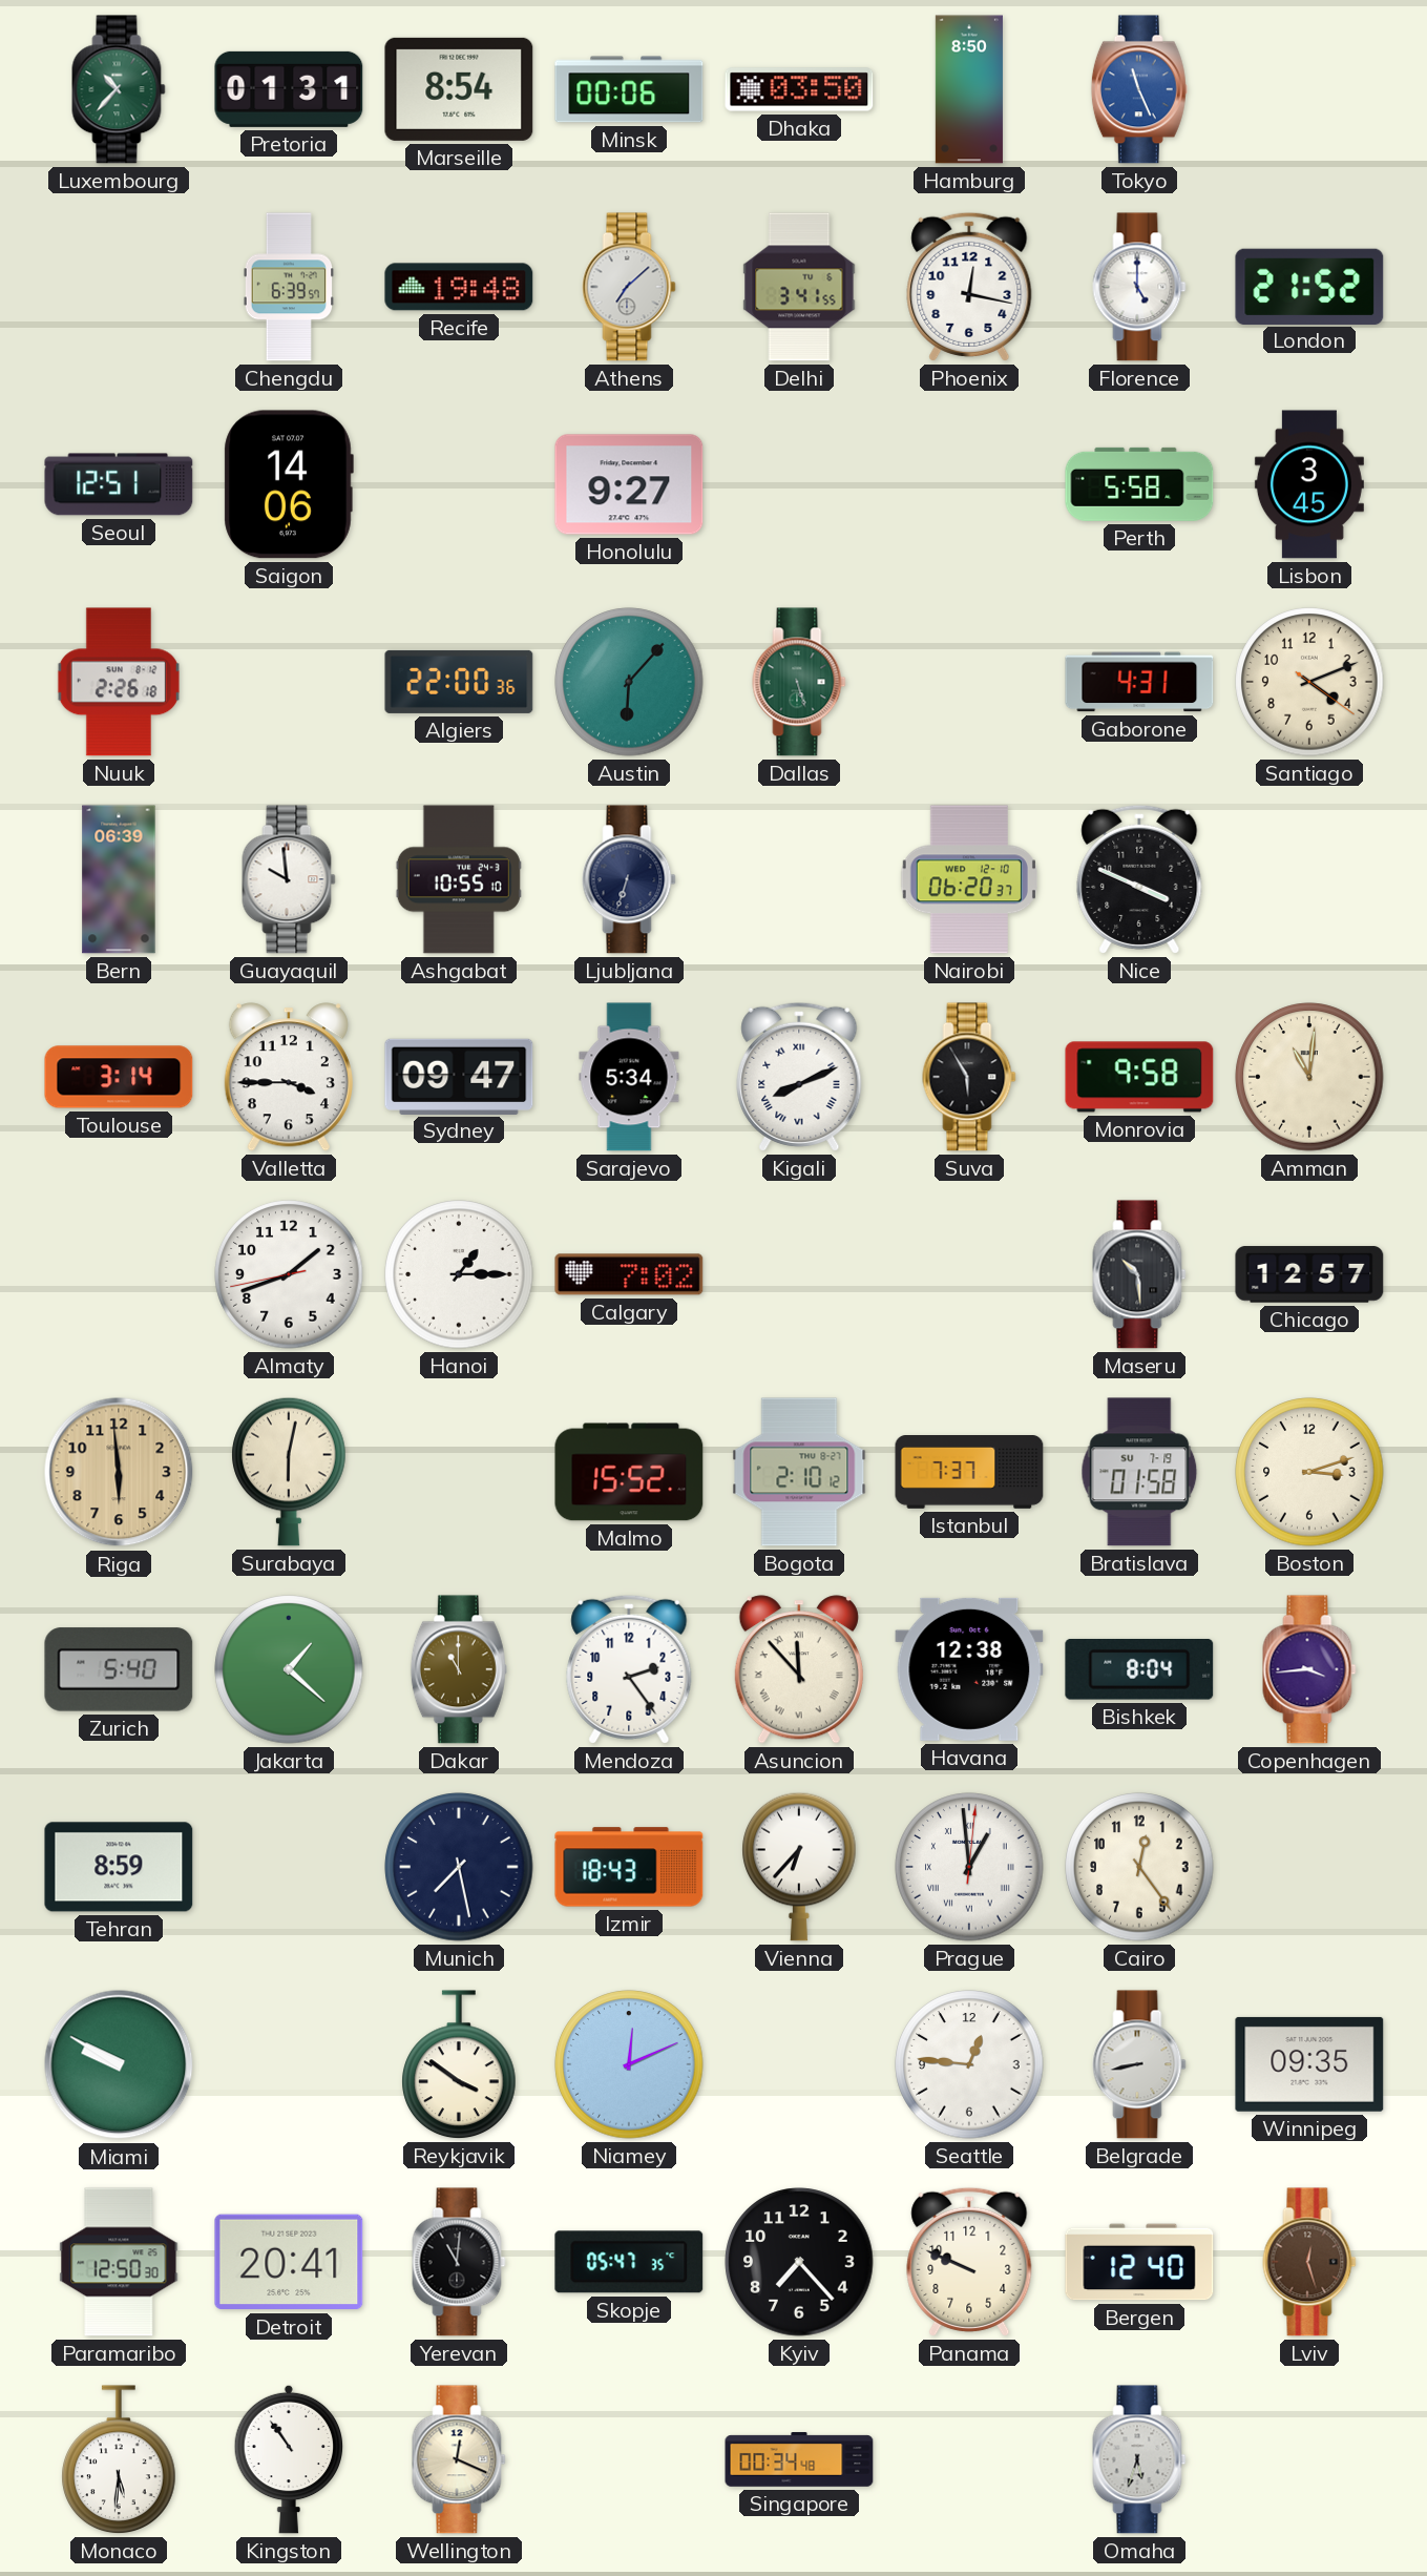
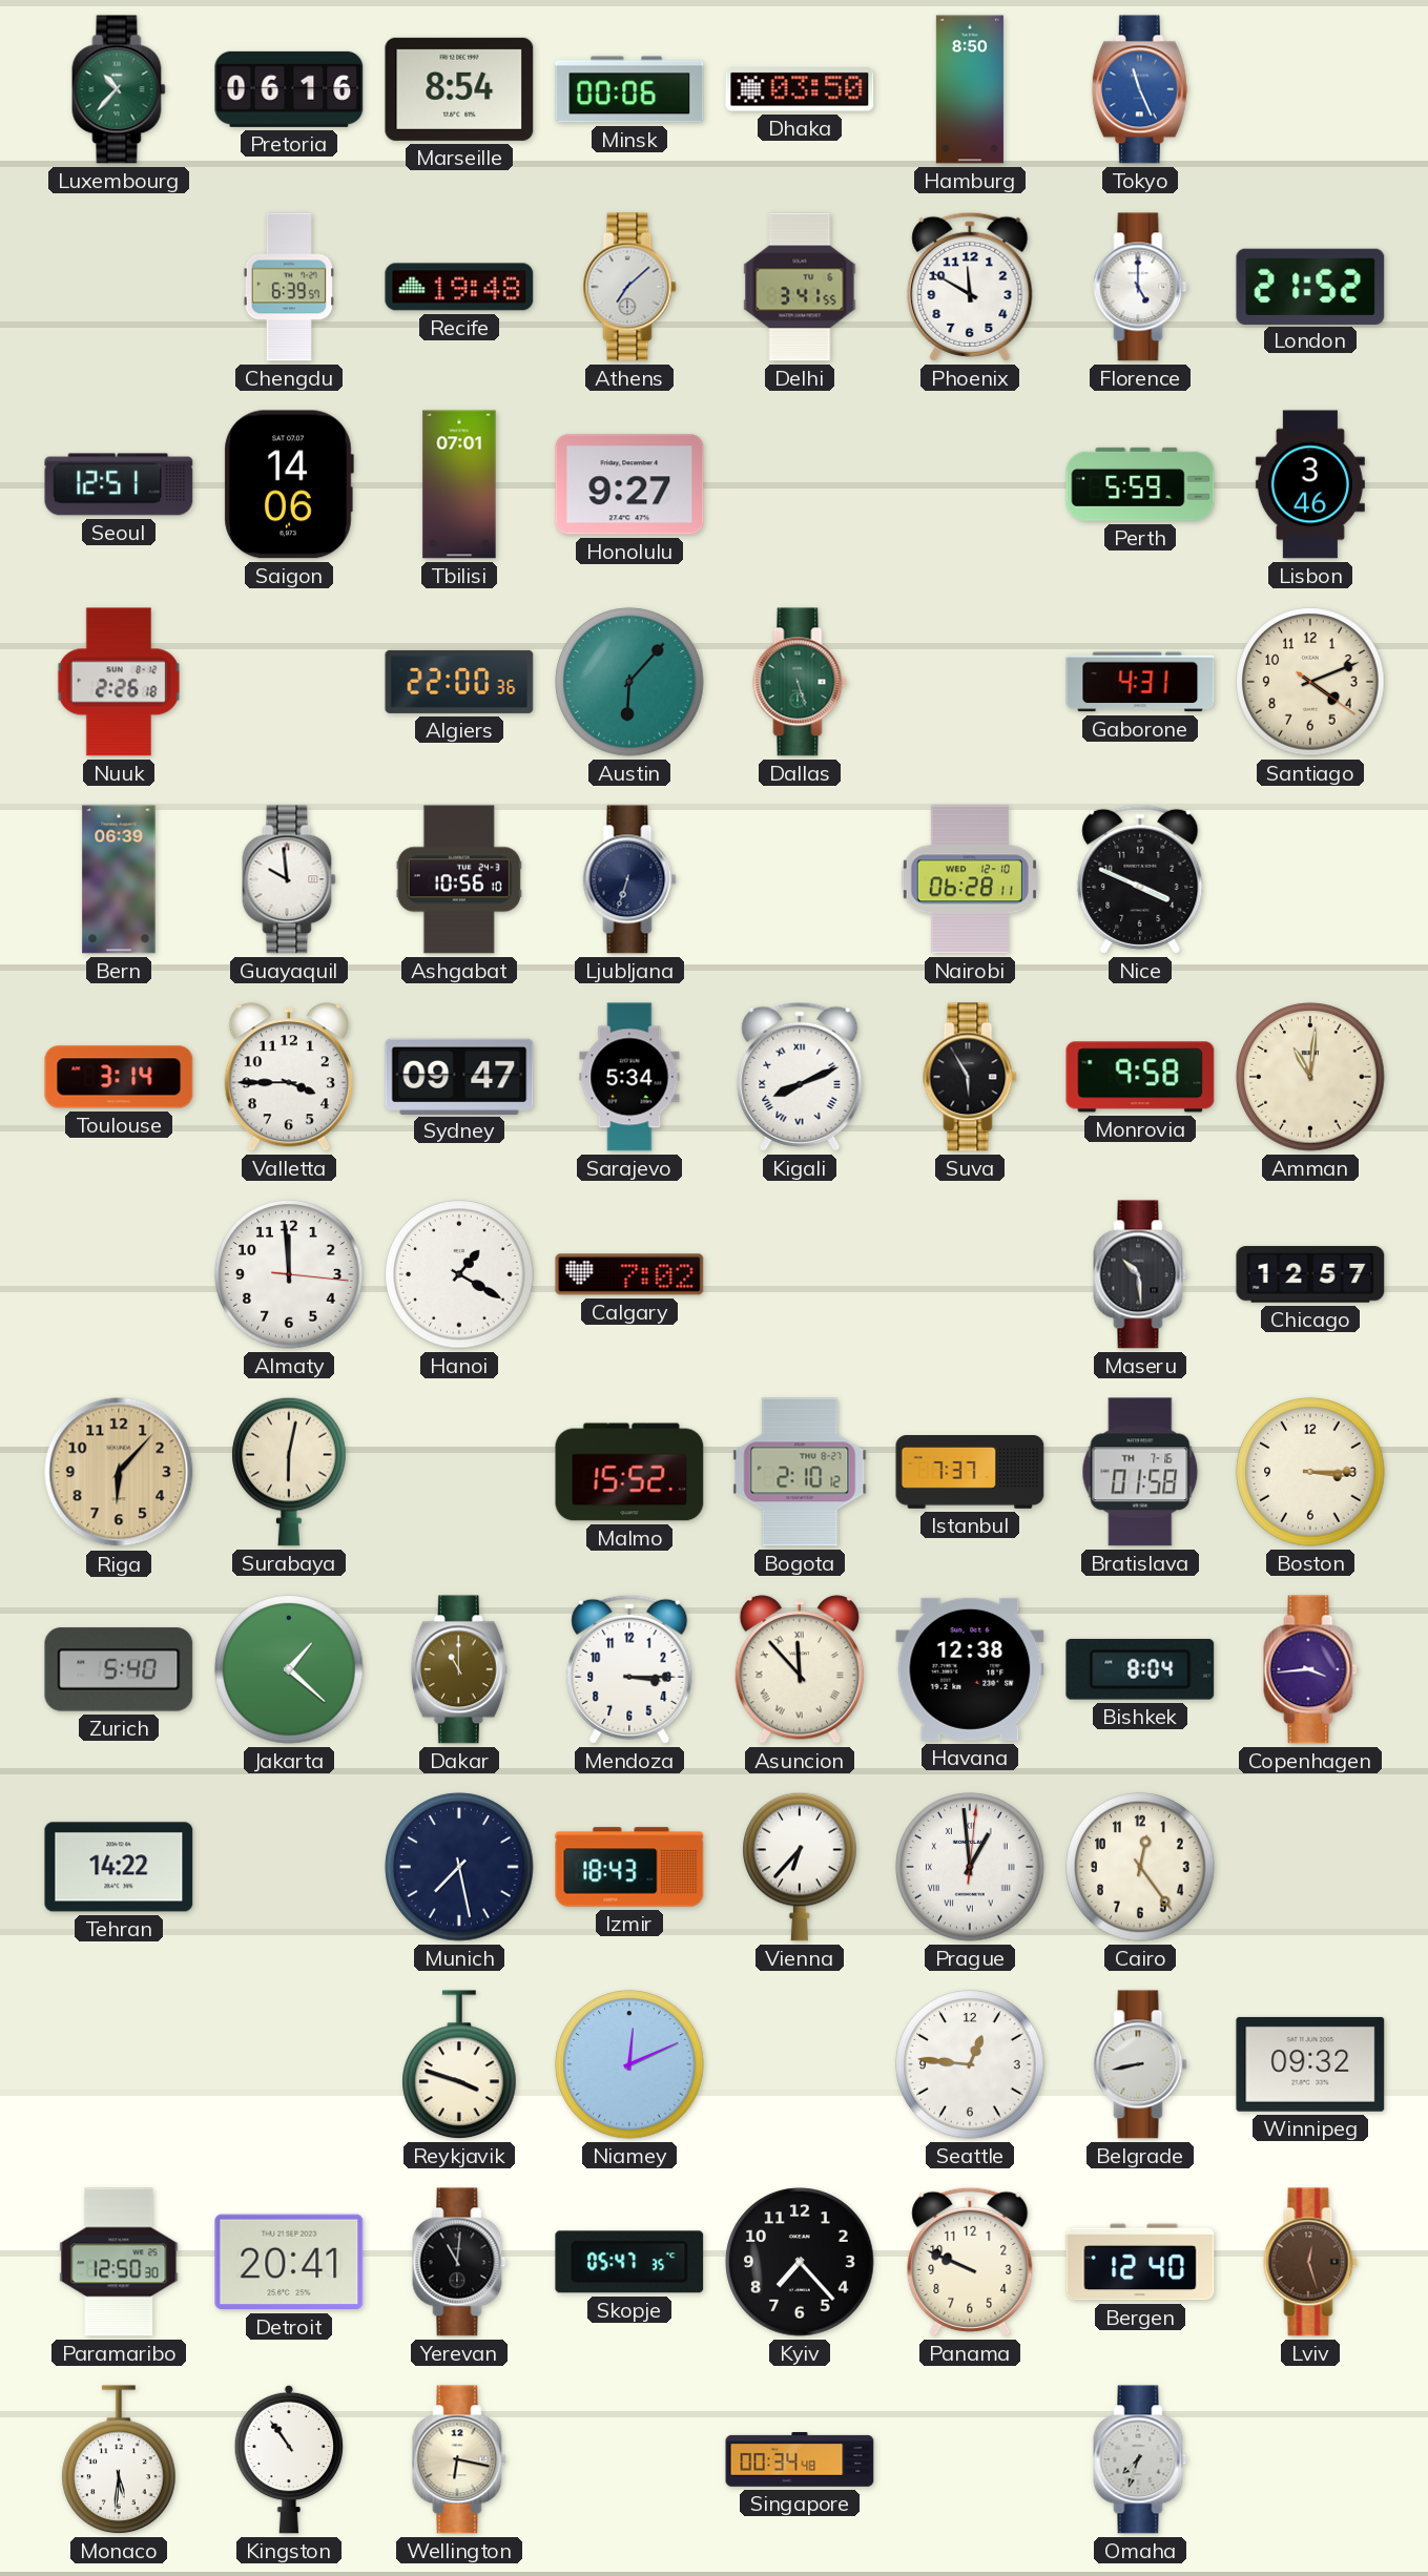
Pretoria: 01:31 -> 06:16 (289, 89)
Phoenix: 12:17 -> 11:50 (970, 287)
Tbilisi: none -> 07:01 (459, 484)
Perth: 5:58 -> 5:59 (1140, 484)
Lisbon: 3:45 -> 3:46 (1310, 484)
Ashgabat: 10:55 -> 10:56 (459, 879)
Nairobi: 06:20 -> 06:28 (970, 879)
Almaty: 1:41 -> 11:59 (289, 1274)
Hanoi: 1:15 -> 1:20 (459, 1274)
Riga: 5:59 -> 6:07 (119, 1472)
Bratislava date: SU 7-19 -> TH 7-16 (1140, 1472)
Boston: 3:12 -> 3:15 (1310, 1472)
Mendoza: 2:24 -> 3:15 (629, 1669)
Tehran: 8:59 -> 14:22 (119, 1867)
Miami: 9:50 -> none (119, 2064)
Reykjavik: 3:51 -> 3:48 (459, 2064)
Winnipeg: 09:35 -> 09:32 (1310, 2064)
Wellington: 12:19 -> 6:17 (459, 2459)
Omaha: 5:33 -> 7:33 (1140, 2459)
